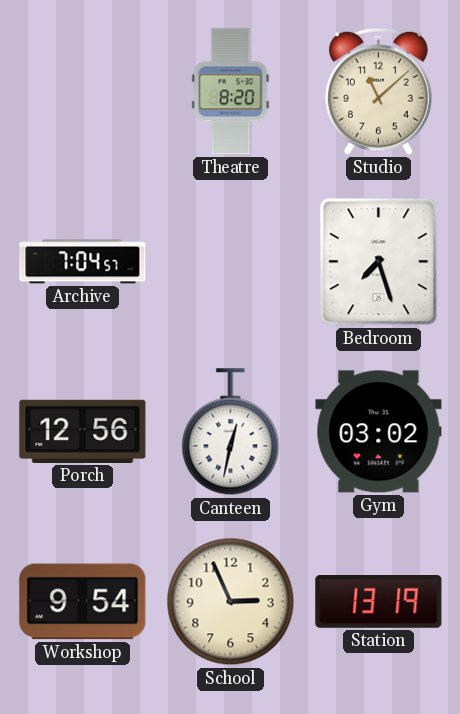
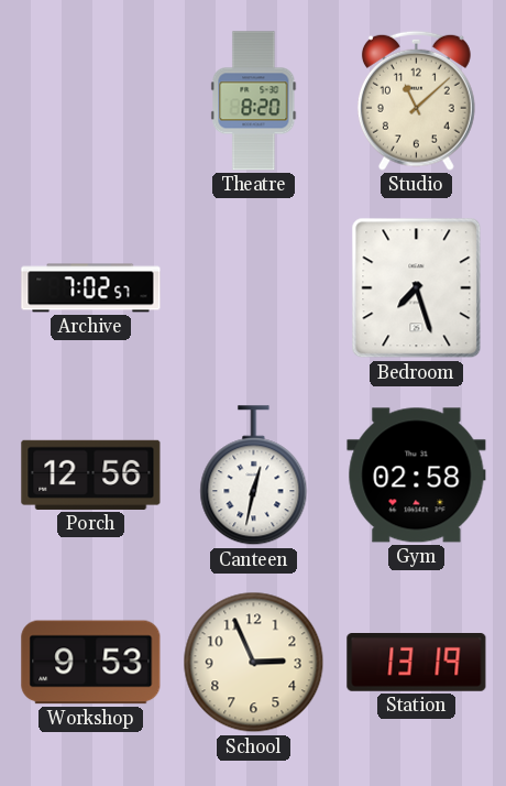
Archive: 7:04 -> 7:02 (91, 288)
Gym: 03:02 -> 02:58 (417, 476)
Workshop: 9:54 -> 9:53 (91, 663)
